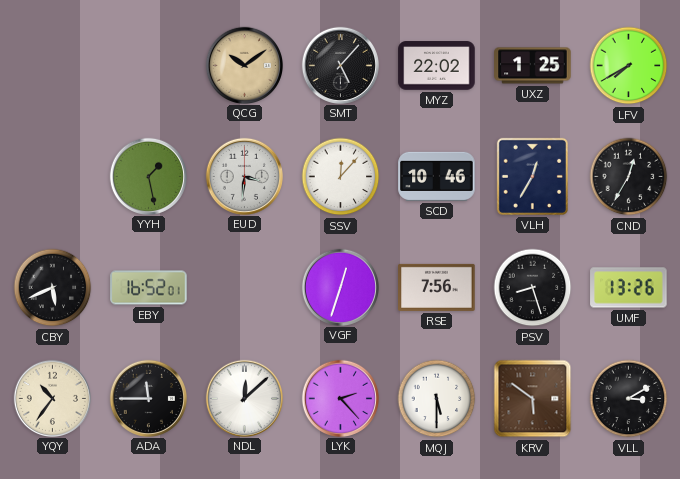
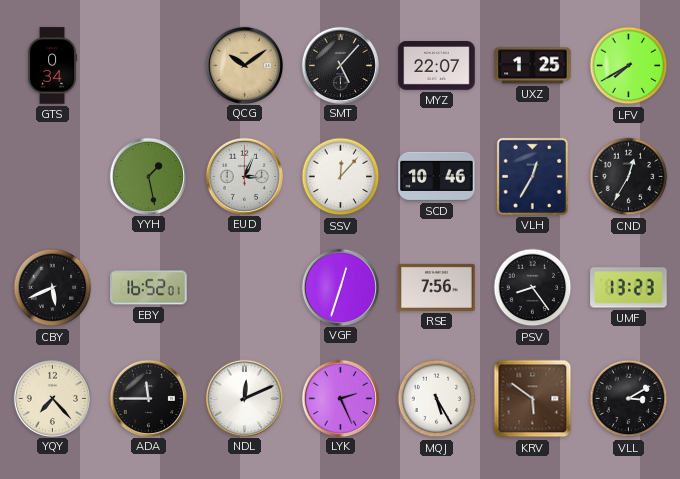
GTS: none -> 0:34 (53, 66)
MYZ: 22:02 -> 22:07 (437, 66)
EUD: 3:31 -> 3:04 (244, 176)
PSV: 8:27 -> 8:24 (533, 288)
UMF: 13:26 -> 13:23 (629, 288)
YQY: 10:36 -> 7:23 (52, 398)
NDL: 12:08 -> 12:11 (244, 398)
LYK: 2:23 -> 2:26 (340, 398)
MQJ: 5:30 -> 5:25 (437, 399)
